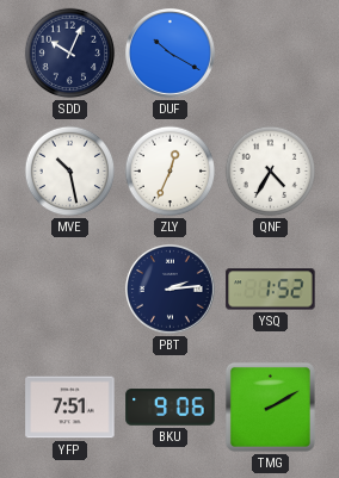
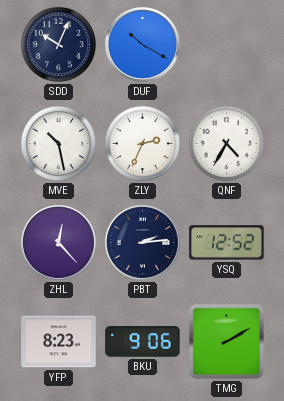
ZLY: 12:34 -> 2:34 (143, 144)
ZHL: none -> 12:23 (58, 242)
YSQ: 1:52 -> 12:52 (227, 243)
YFP: 7:51 -> 8:23 (59, 342)
